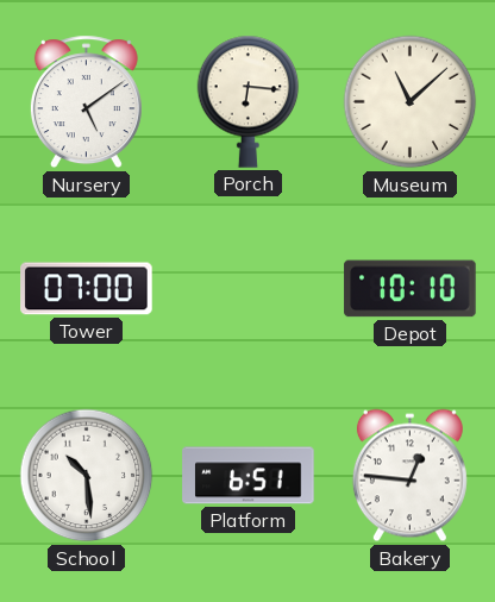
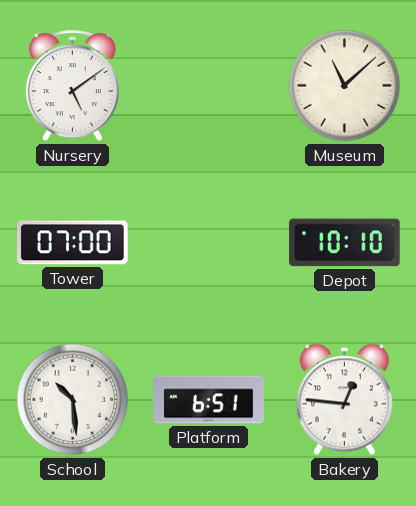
Porch: 6:16 -> none (249, 101)
